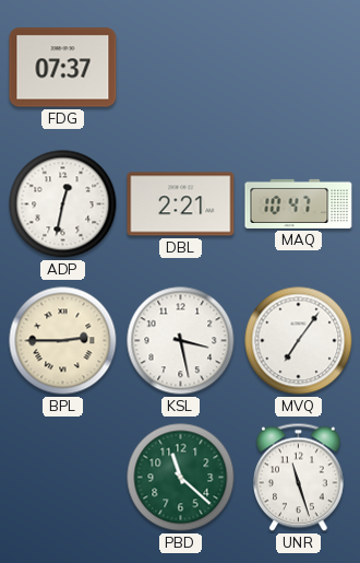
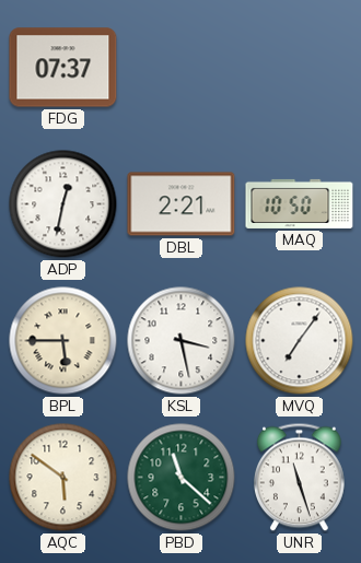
MAQ: 10:47 -> 10:50 (300, 203)
BPL: 2:45 -> 5:45 (63, 341)
AQC: none -> 5:51 (63, 478)
